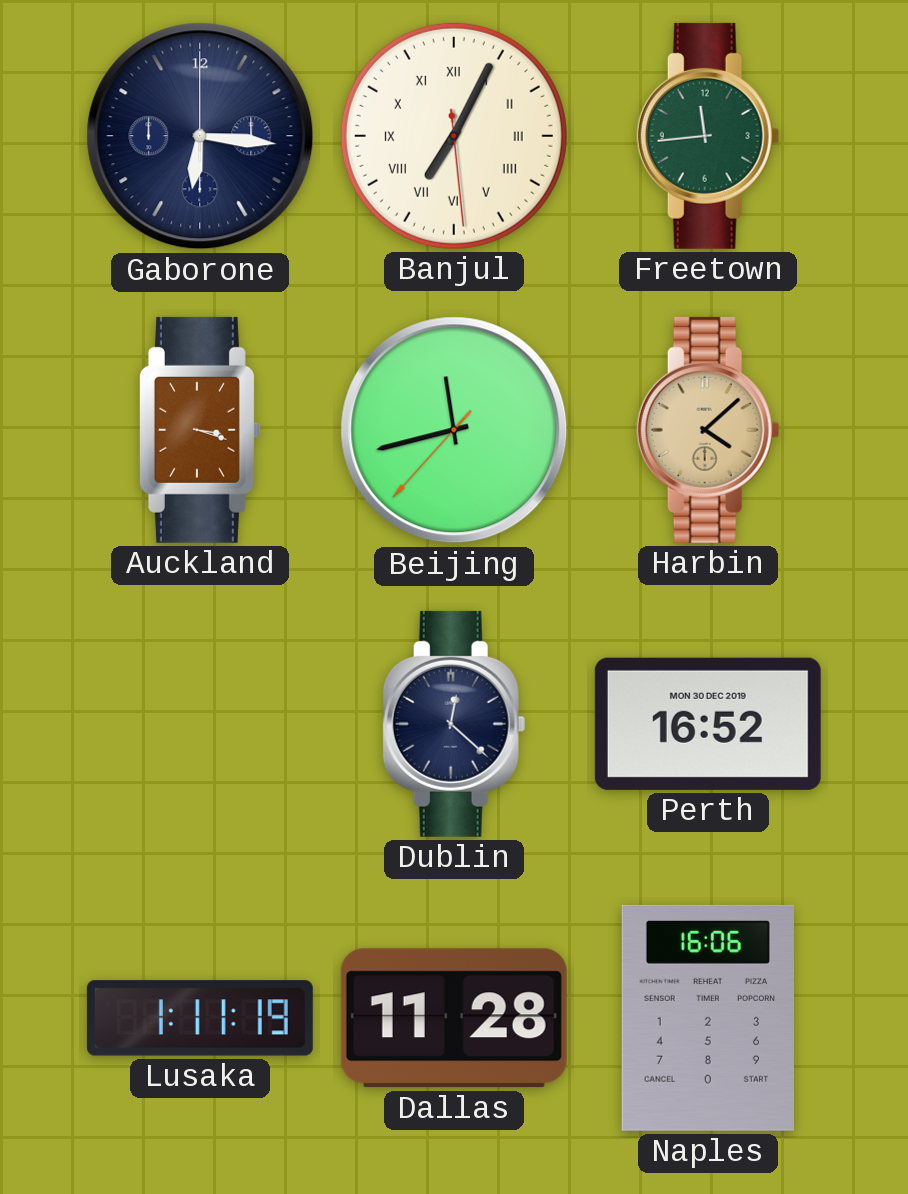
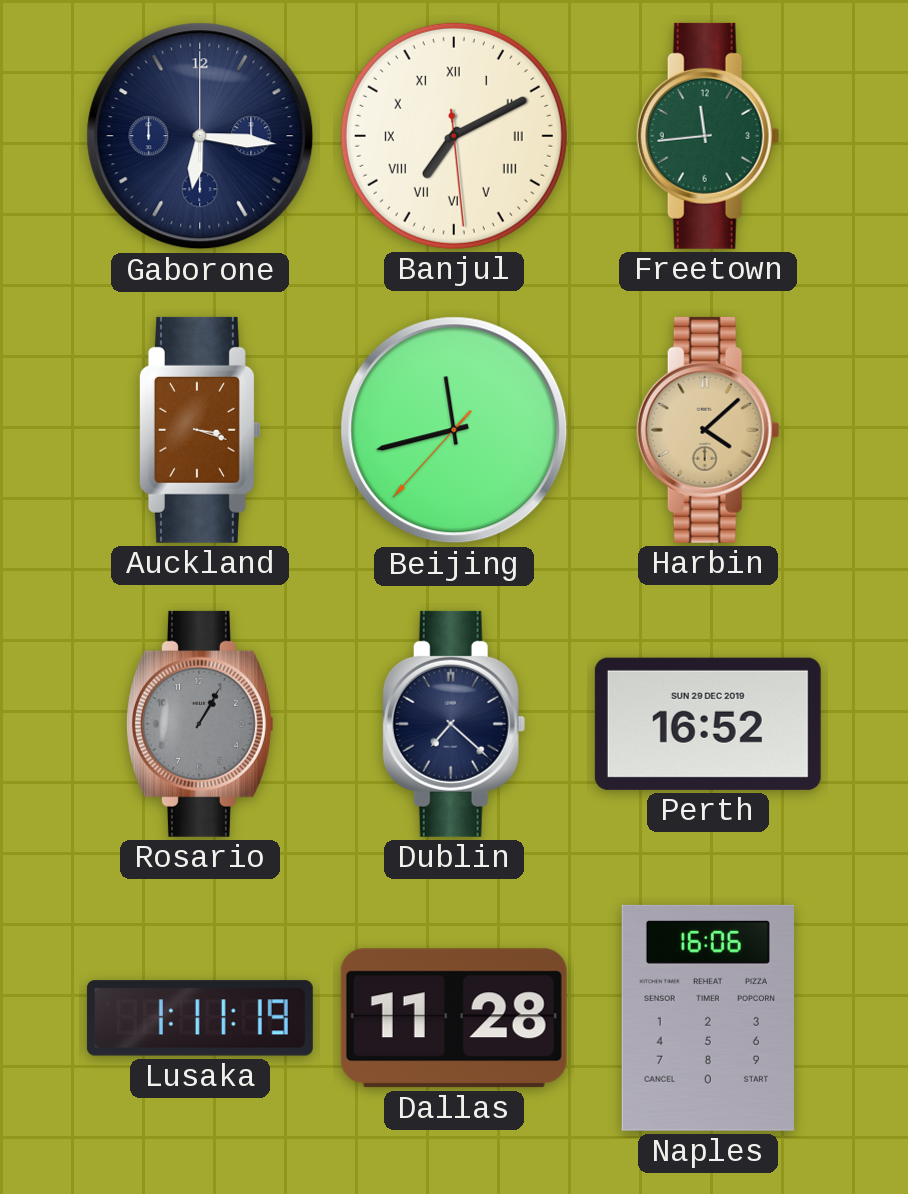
Banjul: 7:04 -> 7:10 (454, 136)
Rosario: none -> 1:05 (200, 724)
Dublin: 12:22 -> 7:22 (454, 724)
Perth date: MON 30 DEC 2019 -> SUN 29 DEC 2019 (708, 724)
